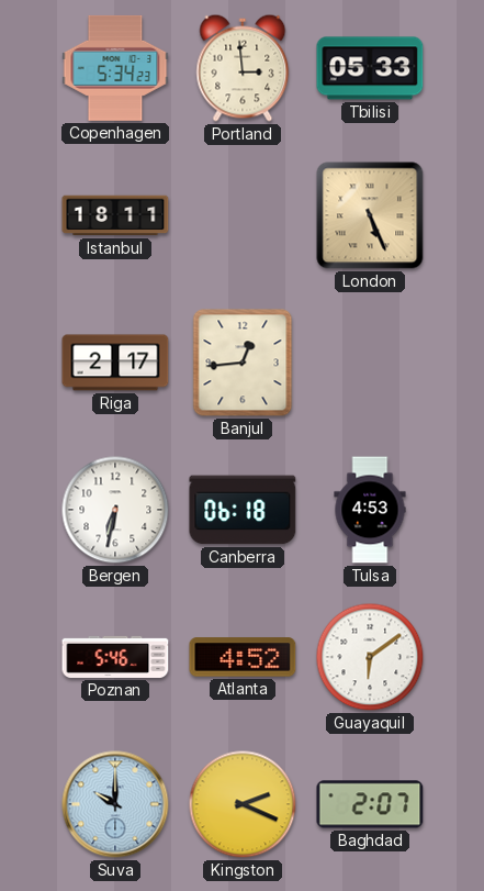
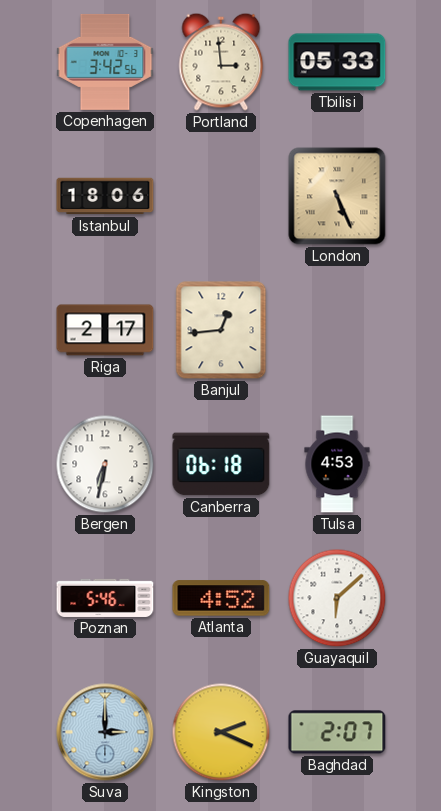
Copenhagen: 5:34 -> 3:42 (105, 62)
Istanbul: 18:11 -> 18:06 (105, 196)
Guayaquil: 6:09 -> 6:08 (337, 598)
Suva: 10:00 -> 3:00 (105, 732)
